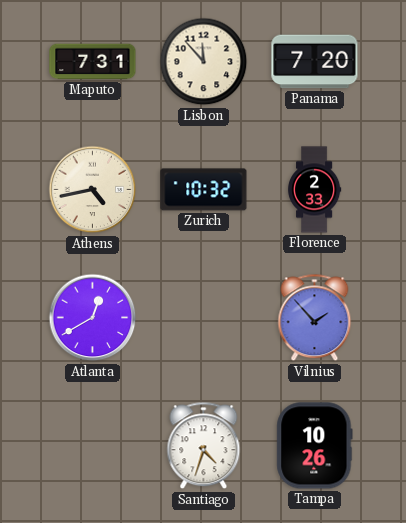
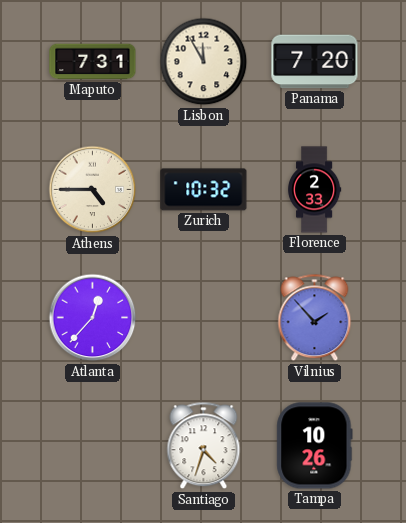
Lisbon: 11:53 -> 11:55 (204, 62)
Athens: 4:43 -> 4:45 (93, 190)
Atlanta: 12:40 -> 12:37 (93, 318)
